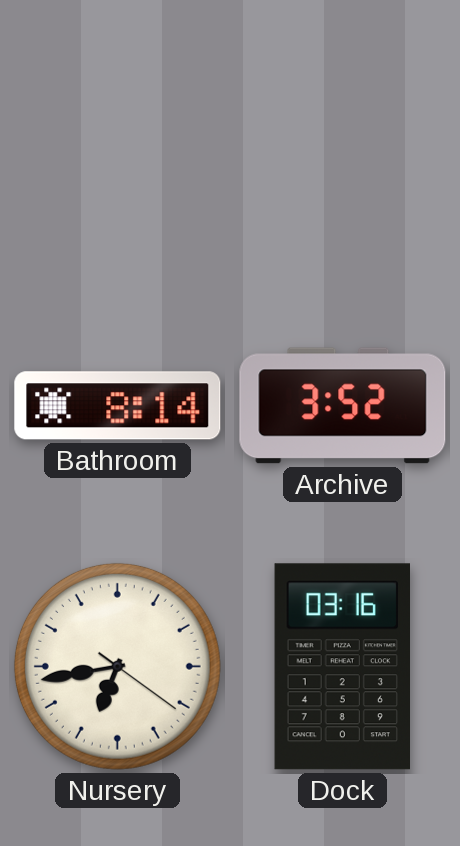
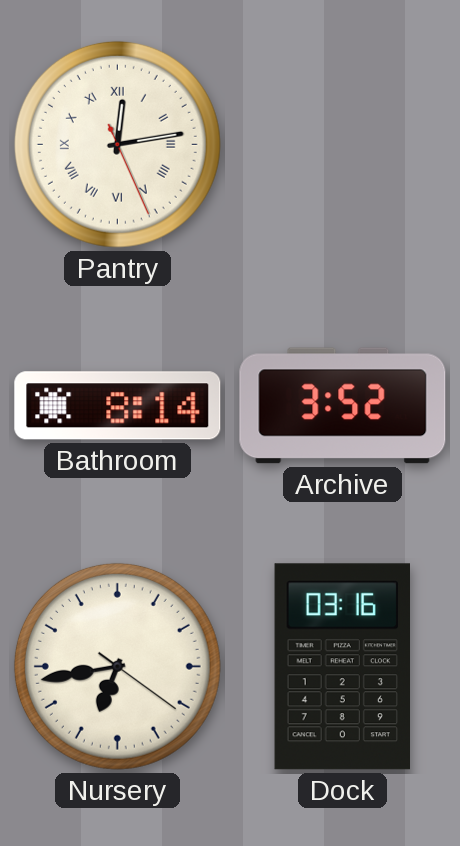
Pantry: none -> 12:13 (117, 144)
